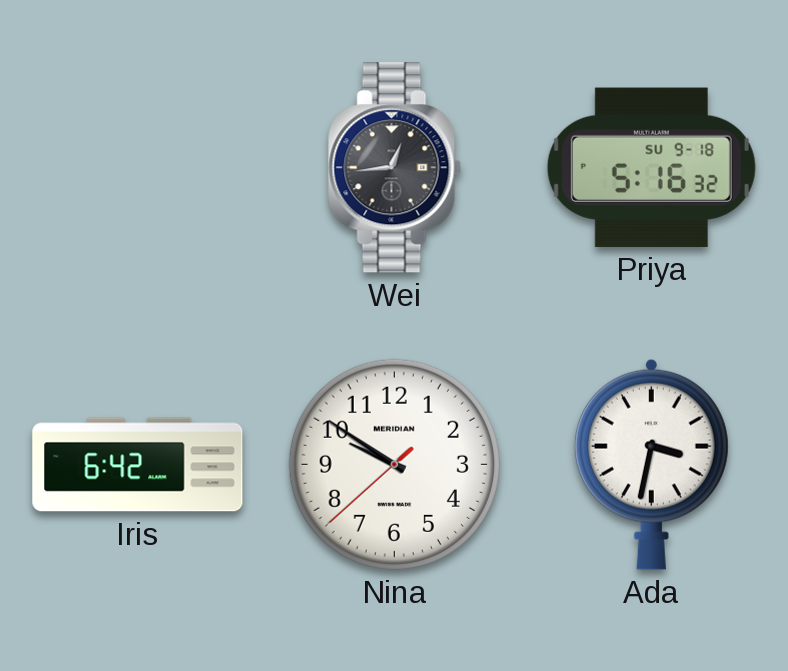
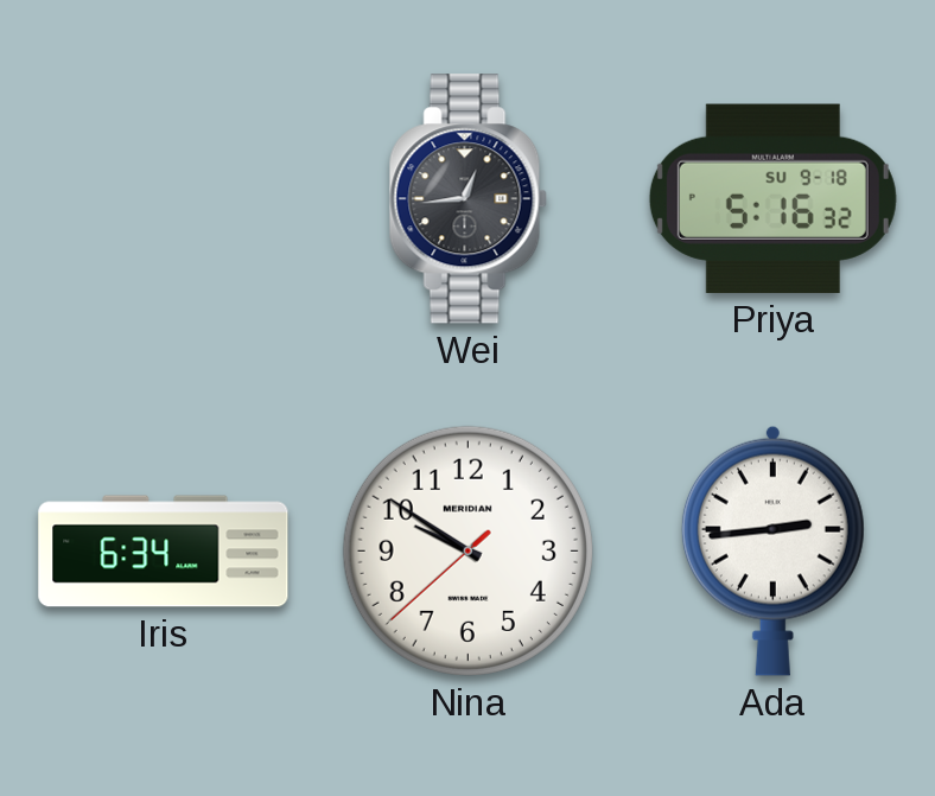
Iris: 6:42 -> 6:34 (164, 552)
Ada: 3:32 -> 2:44 (772, 550)
